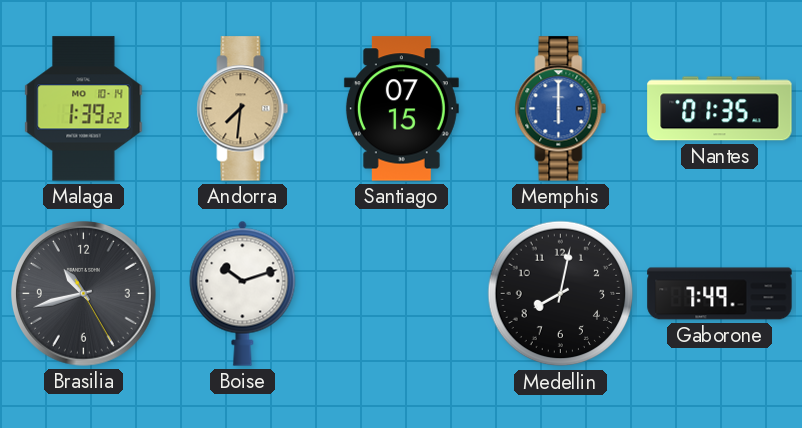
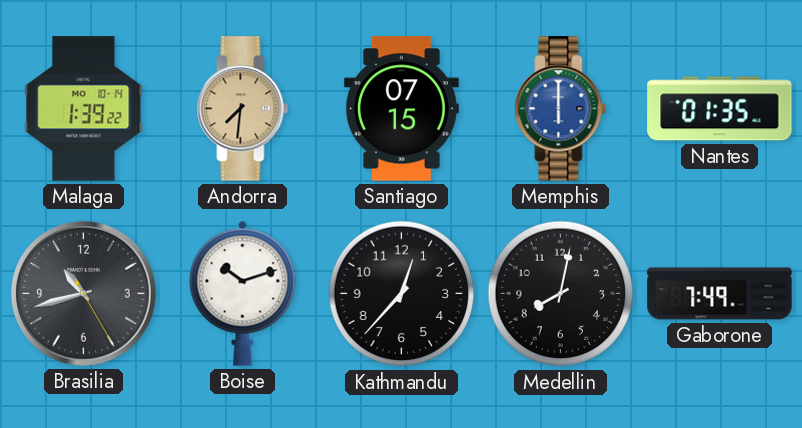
Kathmandu: none -> 12:37 (402, 294)
